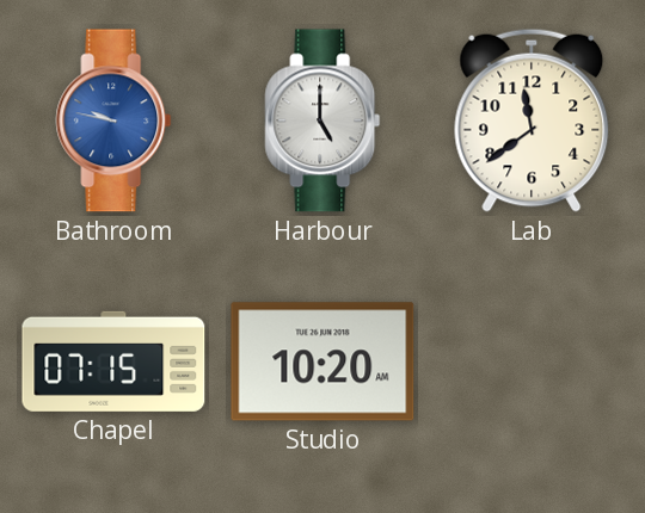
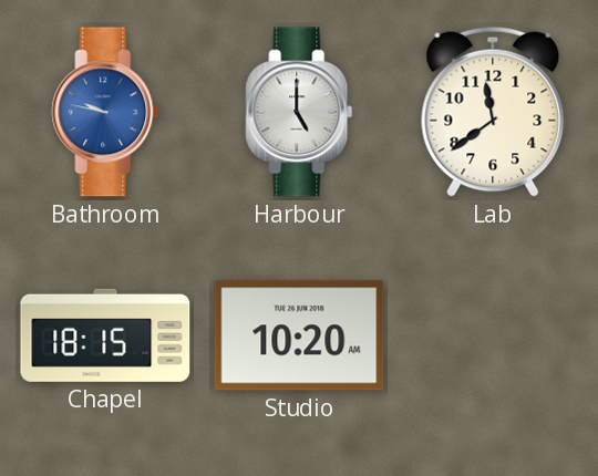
Chapel: 07:15 -> 18:15 (105, 335)
